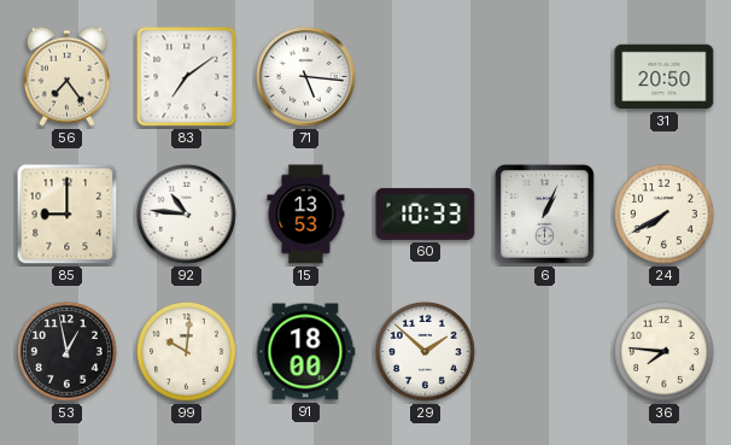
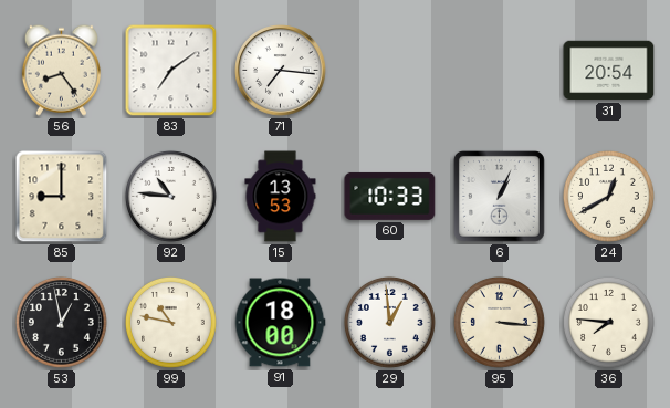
56: 7:24 -> 8:24 (61, 70)
71: 5:16 -> 7:16 (281, 71)
31: 20:50 -> 20:54 (609, 71)
24: 7:40 -> 12:40 (608, 196)
99: 10:01 -> 10:47 (170, 322)
29: 1:52 -> 12:59 (389, 322)
95: none -> 3:16 (499, 322)
